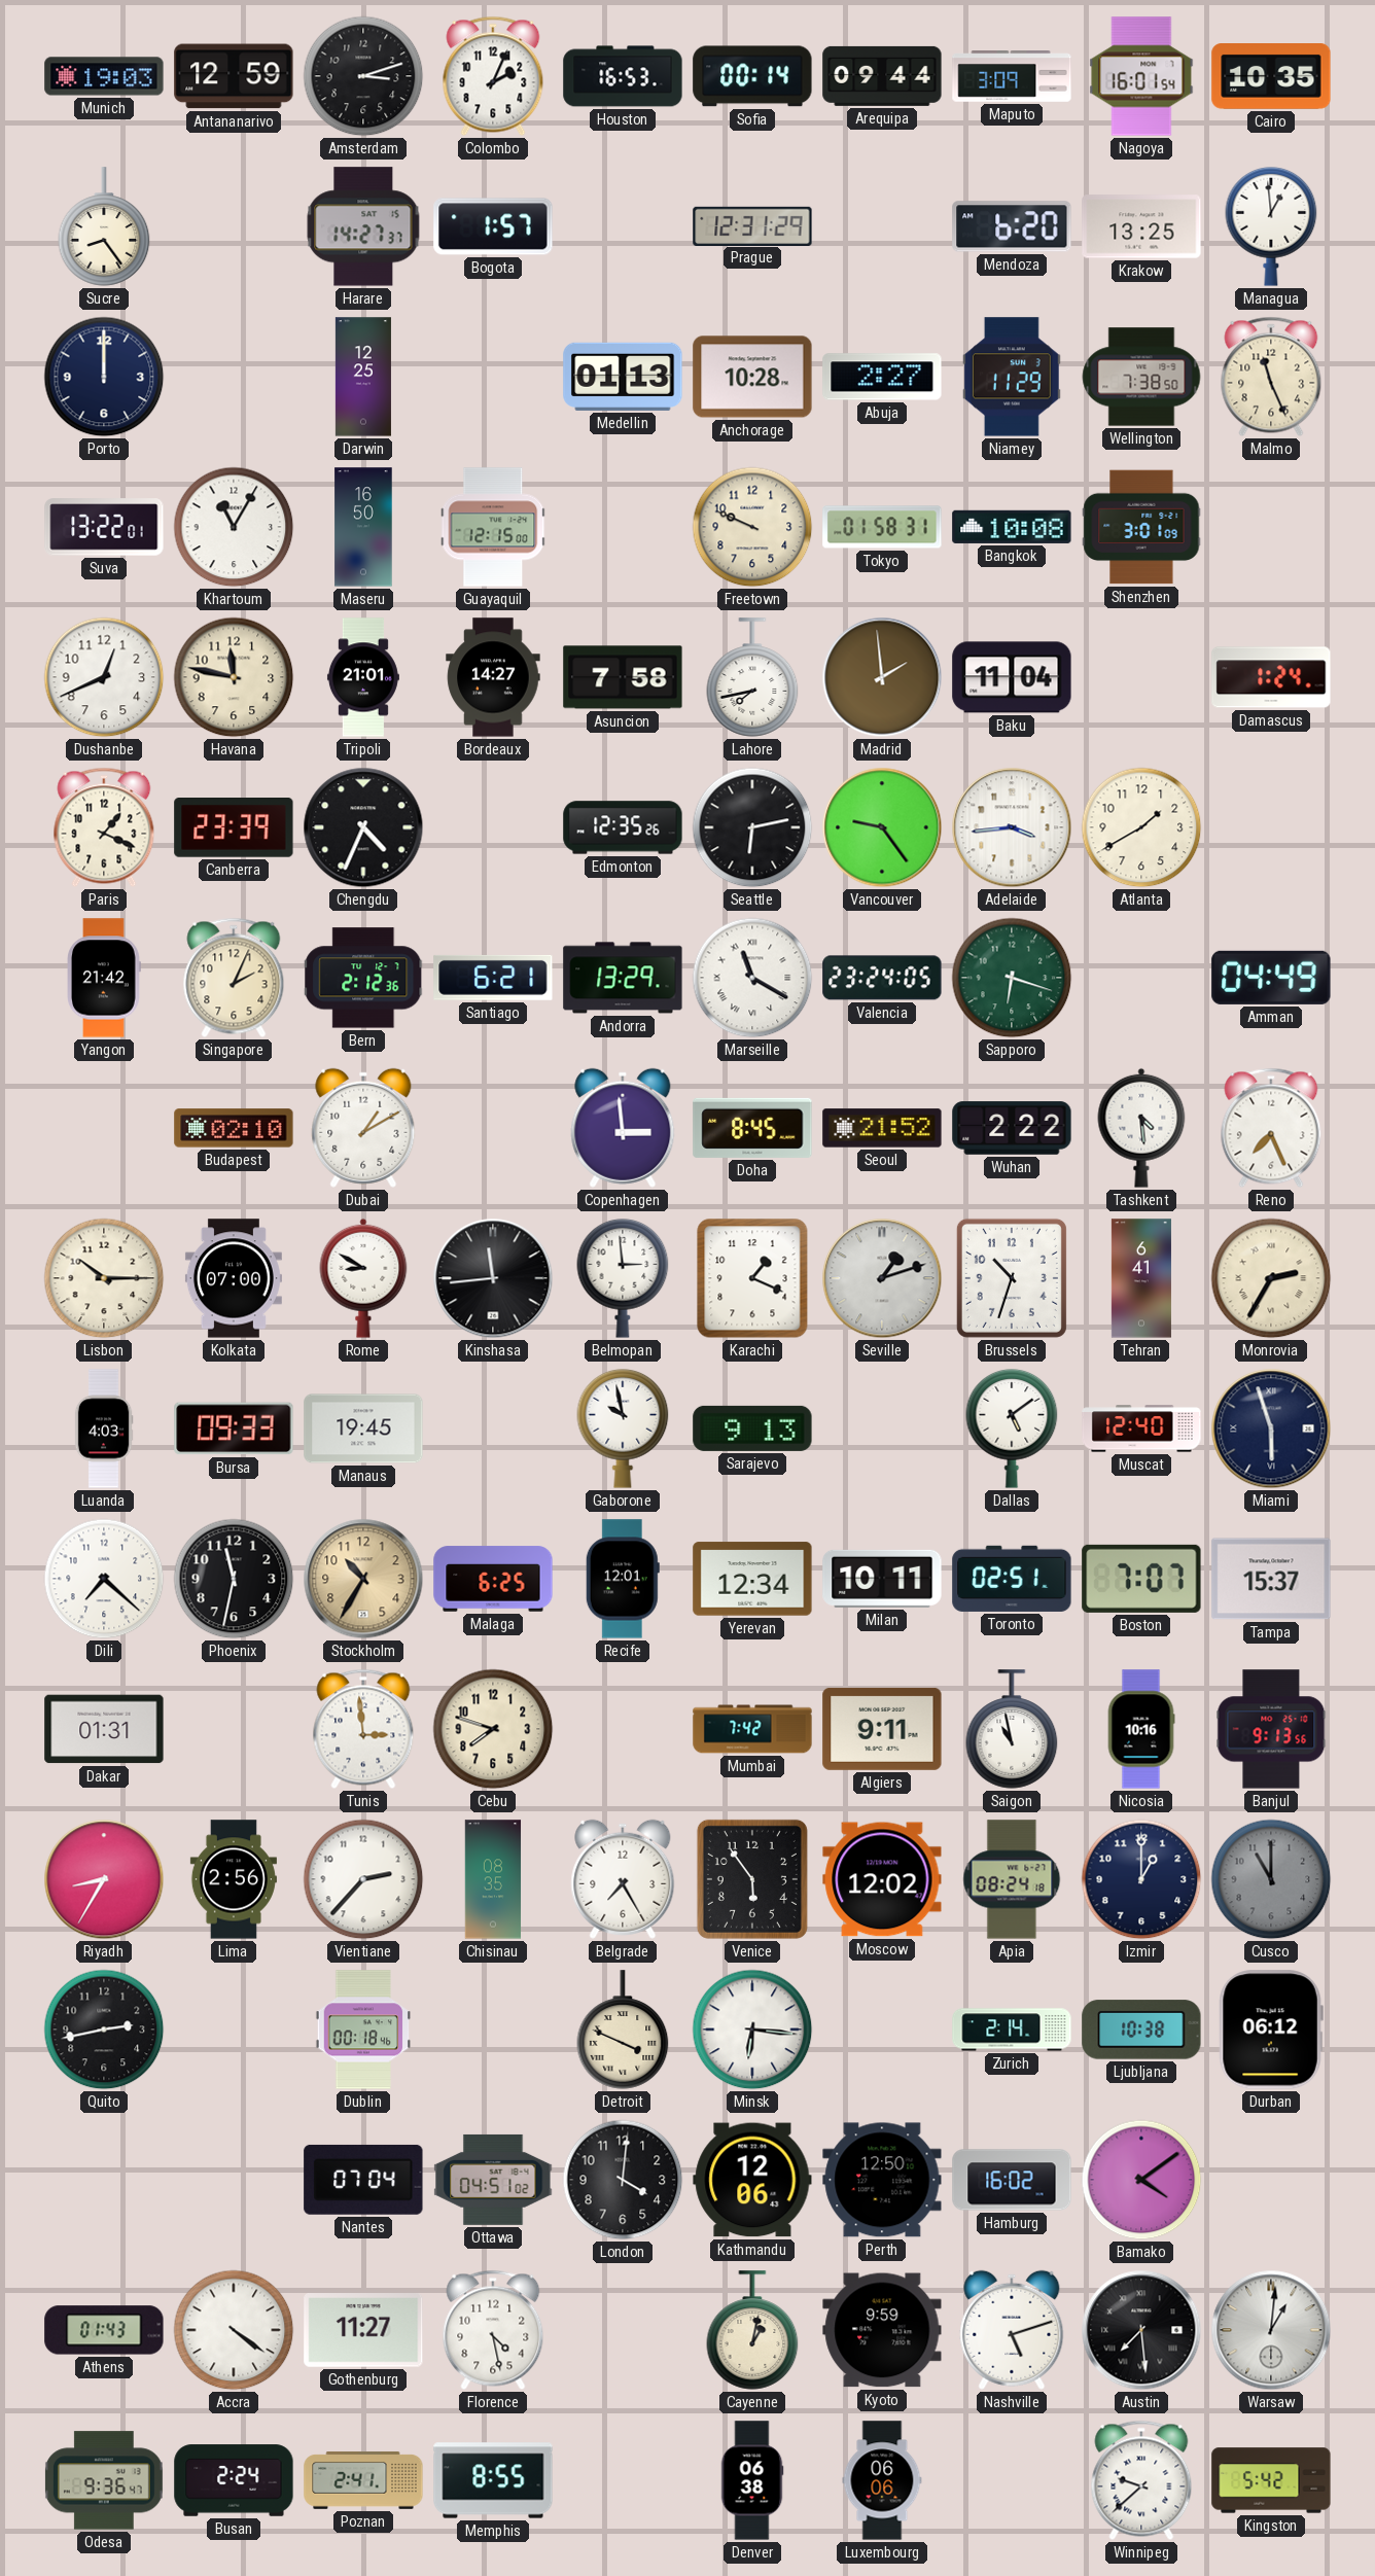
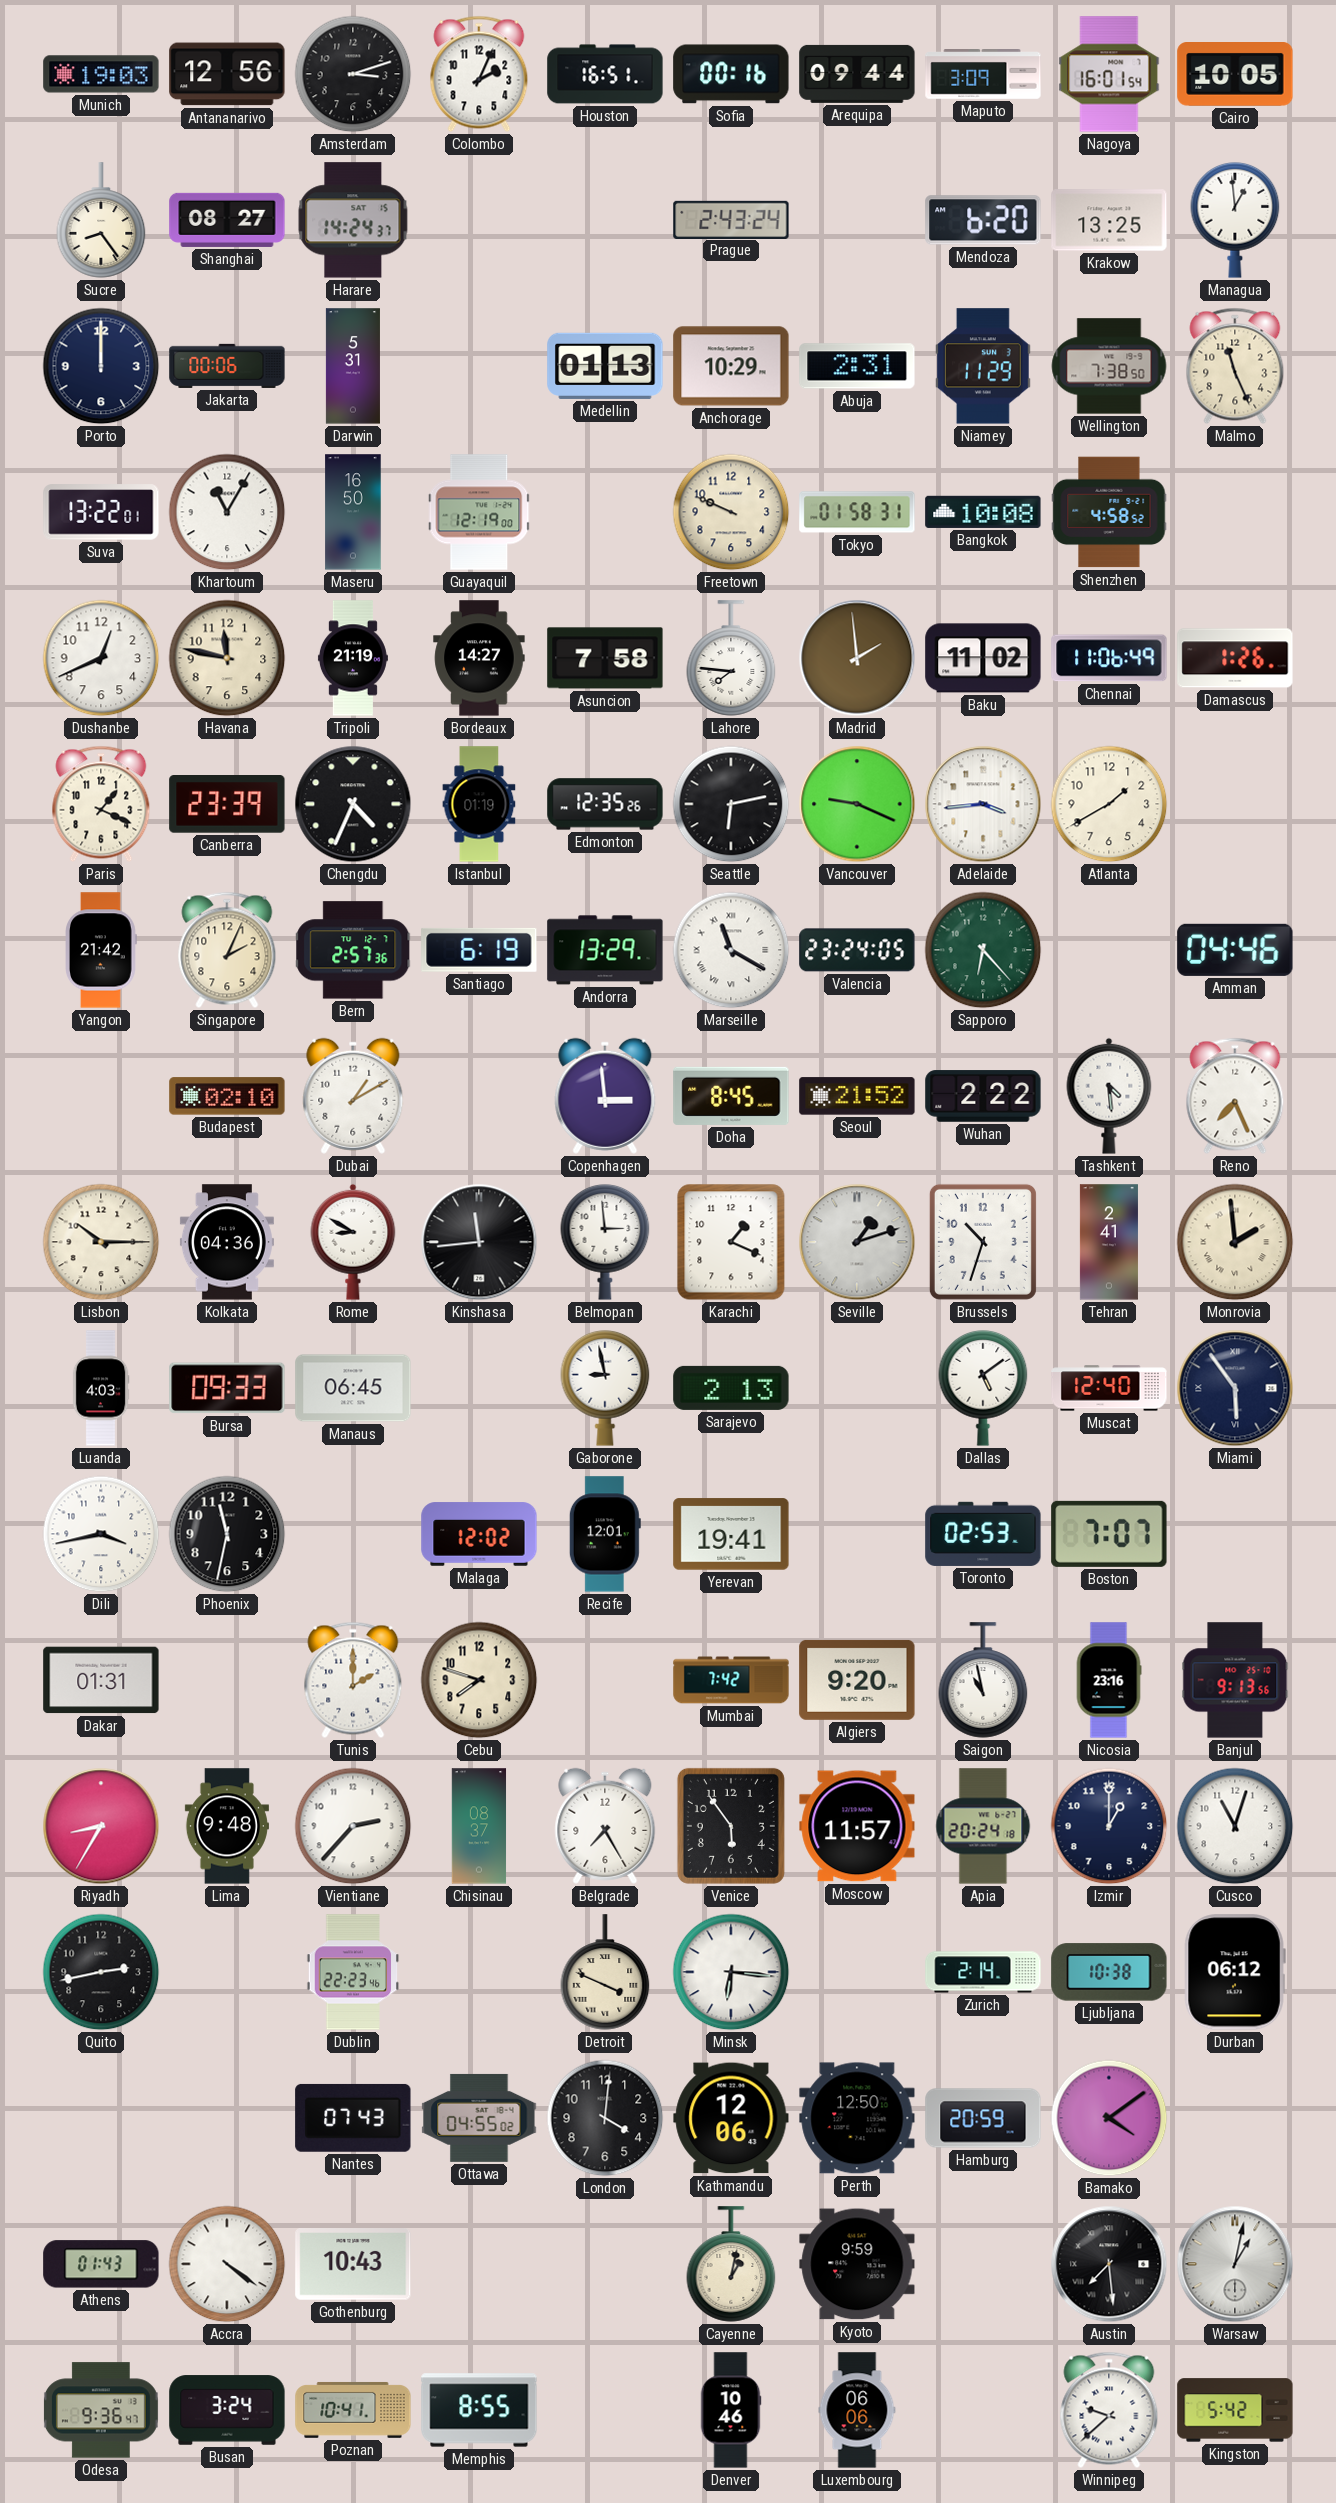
Antananarivo: 12:59 -> 12:56 (227, 74)
Houston: 16:53 -> 16:51 (605, 74)
Sofia: 00:14 -> 00:16 (731, 74)
Cairo: 10:35 -> 10:05 (1235, 75)
Shanghai: none -> 08:27 (227, 220)
Harare: 14:27 -> 14:24 (353, 220)
Bogota: 1:57 -> none (493, 226)
Prague: 12:31 -> 2:43 (731, 219)
Jakarta: none -> 00:06 (227, 366)
Darwin: 12:25 -> 5:31 (353, 366)
Anchorage: 10:28 -> 10:29 (731, 366)
Abuja: 2:27 -> 2:31 (857, 366)
Guayaquil: 12:15 -> 12:19 (480, 512)
Shenzhen: 3:01 -> 4:58 (1109, 512)
Tripoli: 21:01 -> 21:19 (353, 658)
Lahore: 7:43 -> 7:46 (731, 658)
Baku: 11:04 -> 11:02 (983, 658)
Chennai: none -> 11:06 (1109, 658)
Damascus: 1:24 -> 1:26 (1235, 658)
Istanbul: none -> 01:19 (479, 804)
Vancouver: 9:24 -> 9:19 (857, 804)
Bern: 2:12 -> 2:57 (354, 950)
Santiago: 6:21 -> 6:19 (479, 950)
Sapporo: 6:18 -> 6:23 (983, 950)
Amman: 04:49 -> 04:46 (1235, 950)
Kolkata: 07:00 -> 04:36 (227, 1242)
Tehran: 6:41 -> 2:41 (1109, 1242)
Monrovia: 2:35 -> 1:59 (1235, 1242)
Manaus: 19:45 -> 06:45 (353, 1388)
Gaborone: 9:58 -> 8:58 (605, 1389)
Sarajevo: 9:13 -> 2:13 (731, 1388)
Miami: 5:57 -> 5:54 (1235, 1388)
Dili: 7:22 -> 3:43 (101, 1534)
Stockholm: 10:35 -> none (363, 1579)
Malaga: 6:25 -> 12:02 (479, 1534)
Yerevan: 12:34 -> 19:41 (731, 1534)
Milan: 10:11 -> none (882, 1579)
Toronto: 02:51 -> 02:53 (983, 1534)
Tampa: 15:37 -> none (1271, 1579)
Tunis: 2:59 -> 2:00 (353, 1680)
Algiers: 9:11 -> 9:20 (857, 1680)
Nicosia: 10:16 -> 23:16 (1109, 1680)
Lima: 2:56 -> 9:48 (227, 1826)
Chisinau: 08:35 -> 08:37 (479, 1826)
Moscow: 12:02 -> 11:57 (857, 1826)
Apia: 08:24 -> 20:24 (983, 1826)
Cusco: 11:00 -> 11:03 (1235, 1826)
Cusco dial: grey -> white (1235, 1826)
Dublin: 00:18 -> 22:23 (353, 1972)
Nantes: 07:04 -> 07:43 (353, 2118)
Ottawa: 04:51 -> 04:55 (479, 2118)
Hamburg: 16:02 -> 20:59 (983, 2118)
Gothenburg: 11:27 -> 10:43 (353, 2265)
Florence: 4:28 -> none (493, 2330)
Nashville: 5:12 -> none (1012, 2330)
Warsaw: 1:01 -> 1:02 (1235, 2264)
Busan: 2:24 -> 3:24 (227, 2410)
Poznan: 2:41 -> 10:41 (353, 2410)
Denver: 06:38 -> 10:46 (731, 2410)
